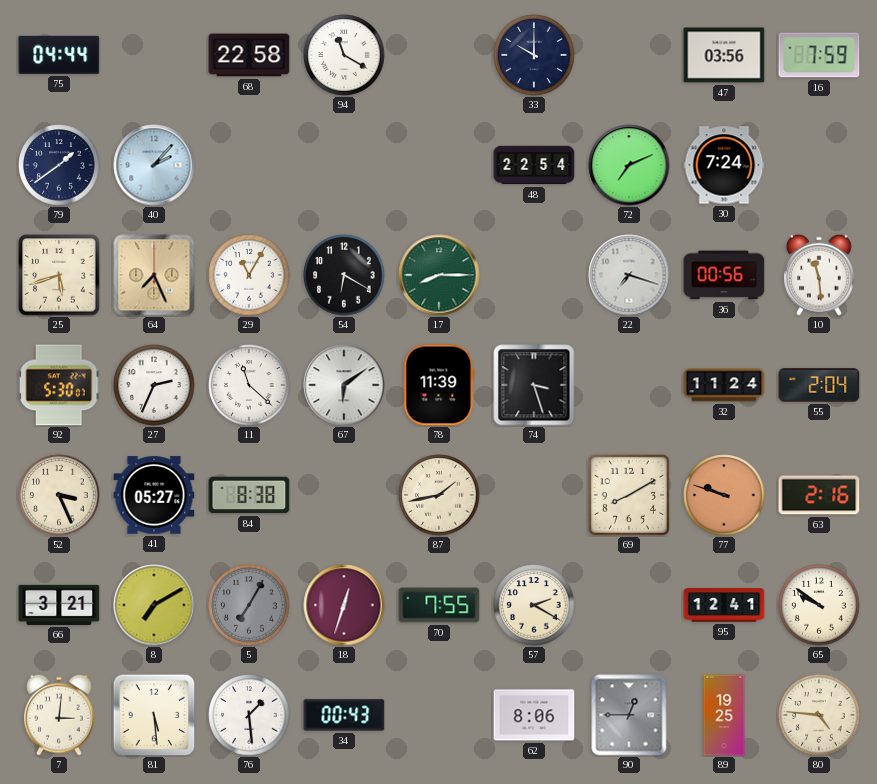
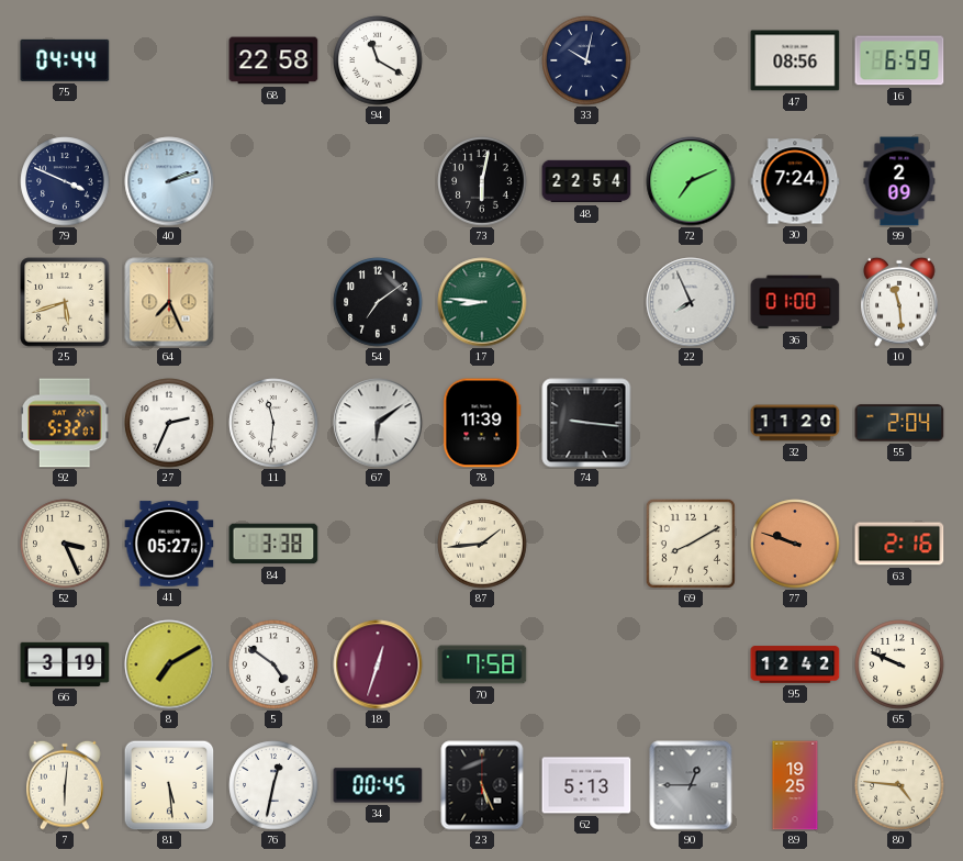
33: 10:00 -> 10:02 (586, 60)
47: 03:56 -> 08:56 (795, 60)
16: 7:59 -> 6:59 (899, 60)
79: 1:39 -> 3:49 (65, 181)
40: 2:07 -> 2:12 (169, 181)
73: none -> 6:02 (482, 181)
99: none -> 2:09 (899, 181)
29: 11:05 -> none (249, 275)
54: 6:20 -> 7:09 (378, 302)
17: 8:15 -> 8:46 (482, 302)
22: 7:18 -> 7:56 (691, 302)
36: 00:56 -> 01:00 (795, 302)
92: 5:30 -> 5:32 (65, 423)
11: 11:22 -> 11:31 (273, 423)
74: 3:27 -> 9:16 (586, 423)
32: 11:24 -> 11:20 (795, 423)
84: 8:38 -> 3:38 (273, 544)
87: 1:43 -> 1:44 (482, 544)
66: 3:21 -> 3:19 (65, 664)
5: 7:05 -> 4:51 (273, 664)
5 dial: grey -> white (273, 664)
70: 7:55 -> 7:58 (482, 664)
57: 2:20 -> none (534, 605)
95: 12:41 -> 12:42 (795, 664)
65: 9:51 -> 9:49 (899, 664)
7: 3:01 -> 6:01 (65, 785)
76: 1:29 -> 12:32 (273, 785)
34: 00:43 -> 00:45 (378, 785)
23: none -> 5:26 (482, 785)
62: 8:06 -> 5:13 (586, 785)
